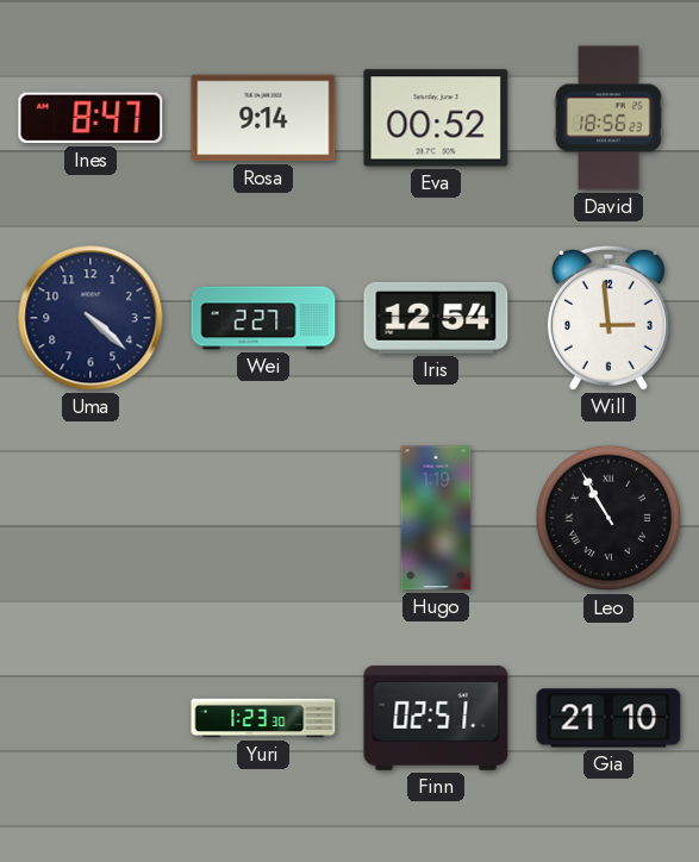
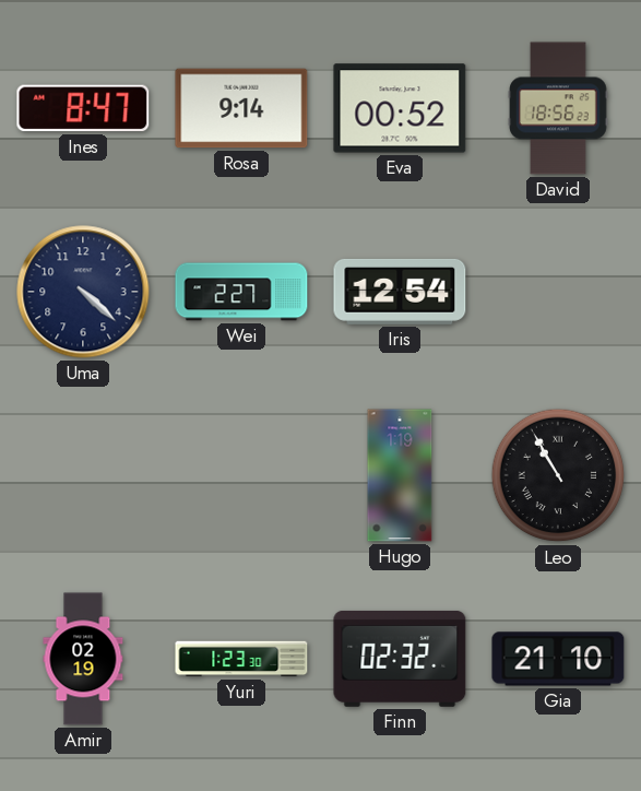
Will: 2:59 -> none (608, 318)
Amir: none -> 02:19 (83, 659)
Finn: 02:51 -> 02:32 (400, 659)
